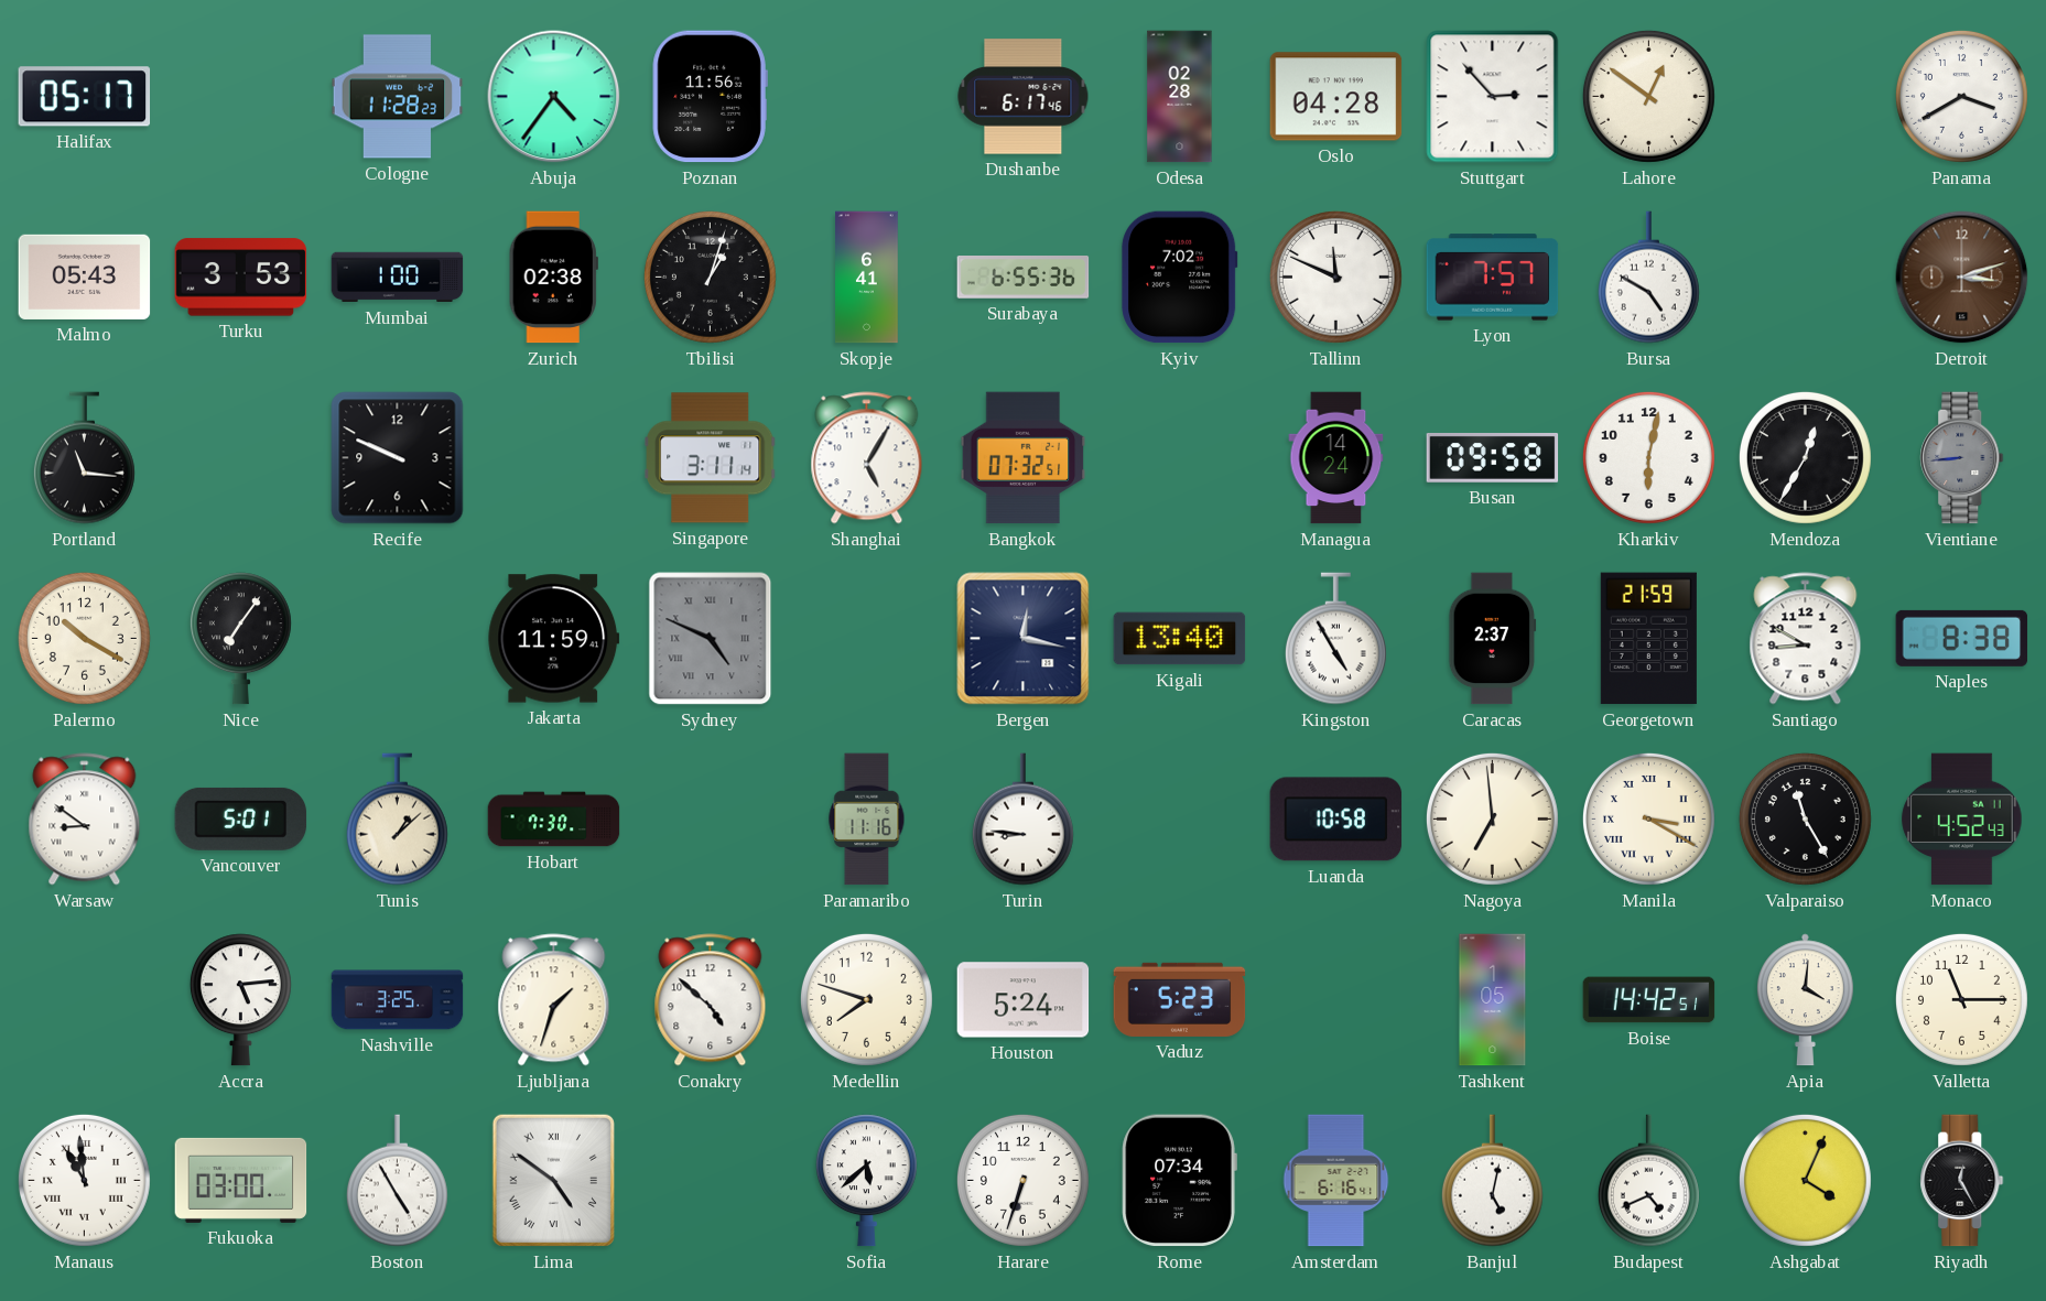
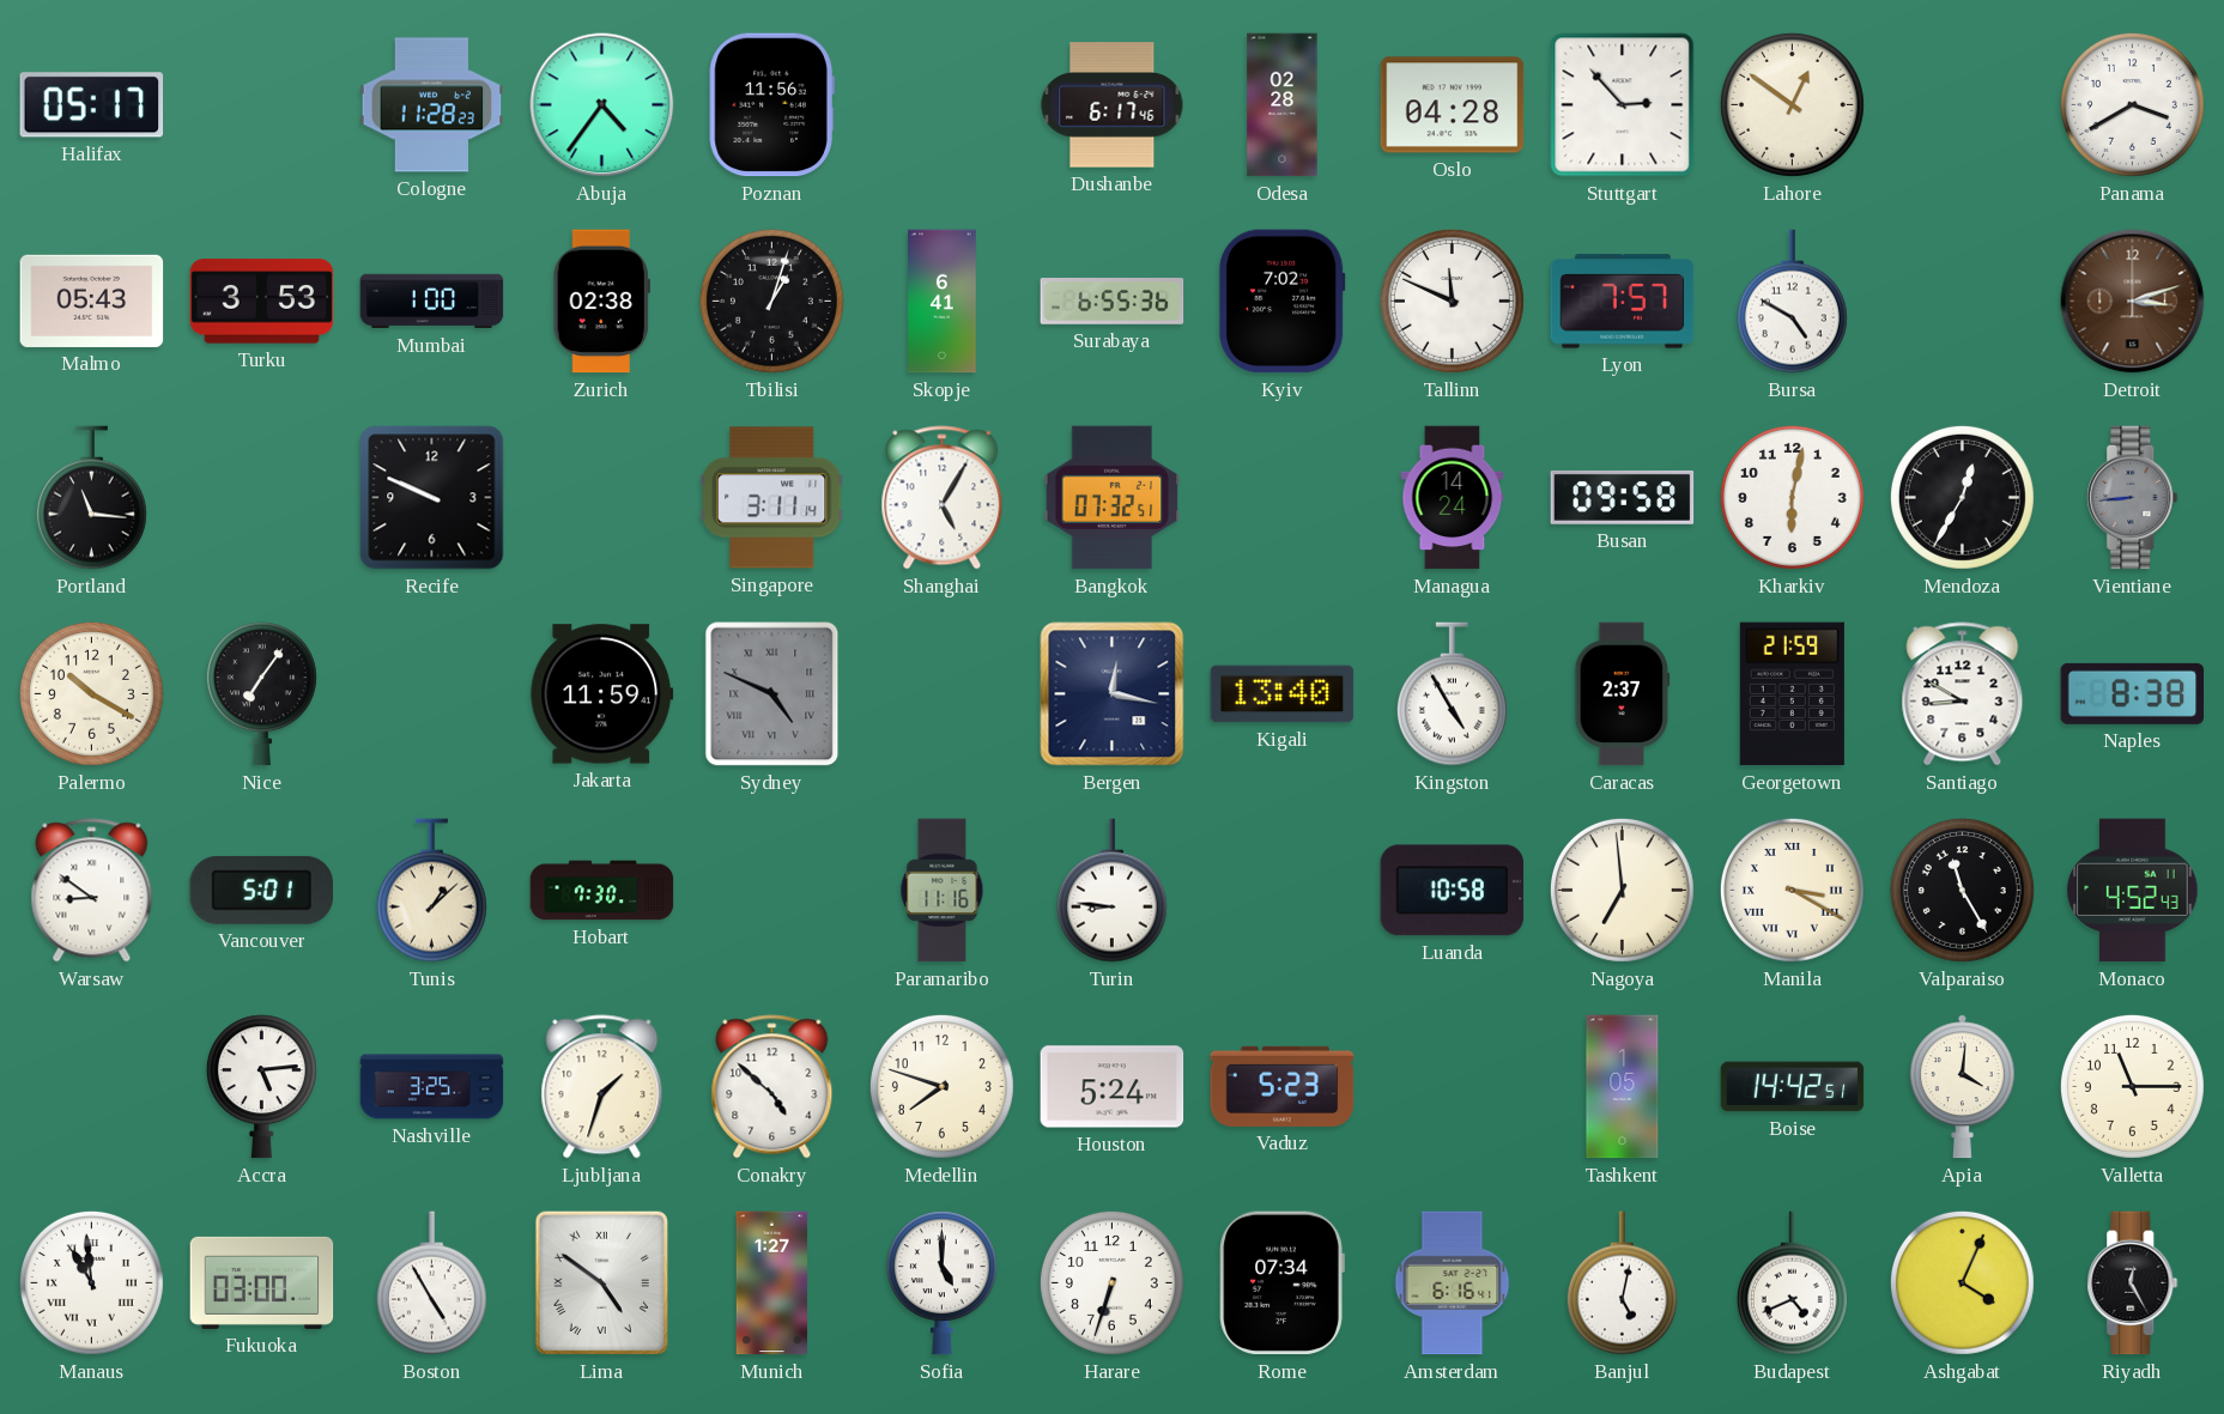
Munich: none -> 1:27 (771, 1283)
Sofia: 5:38 -> 5:00 (941, 1283)
